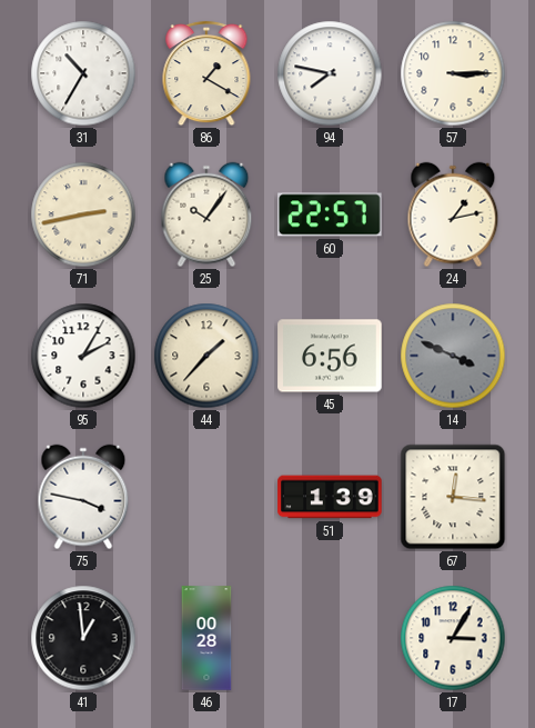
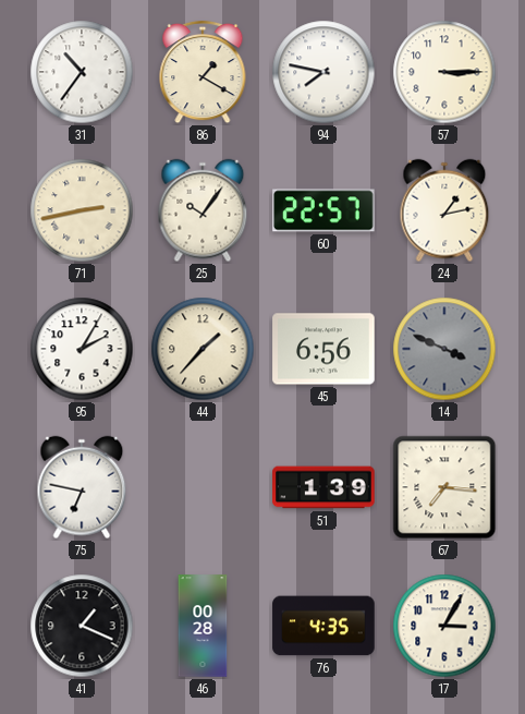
31: 10:35 -> 10:36 (82, 72)
75: 3:47 -> 6:47 (82, 487)
67: 12:16 -> 7:16 (444, 487)
41: 12:59 -> 1:19 (82, 626)
76: none -> 4:35 (323, 626)
